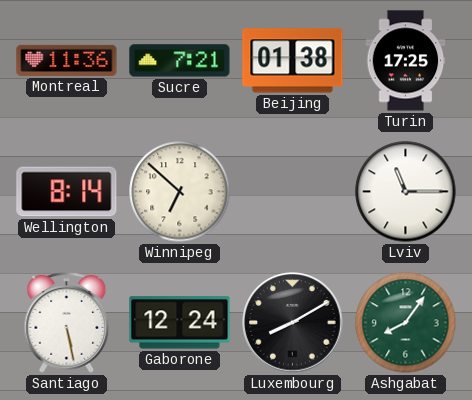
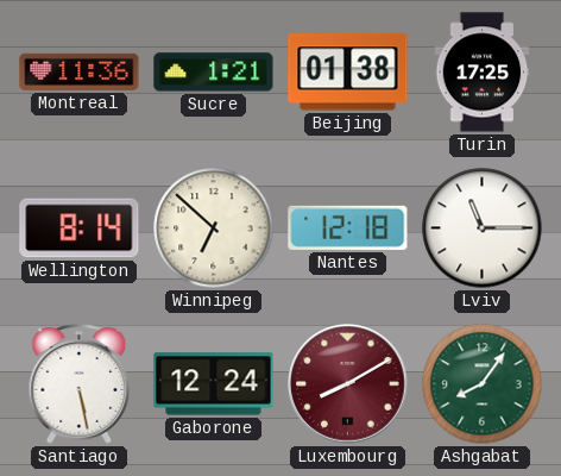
Sucre: 7:21 -> 1:21 (214, 73)
Nantes: none -> 12:18 (348, 227)
Luxembourg dial: black -> burgundy (348, 384)
